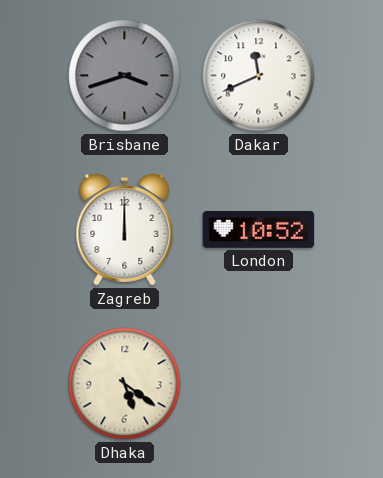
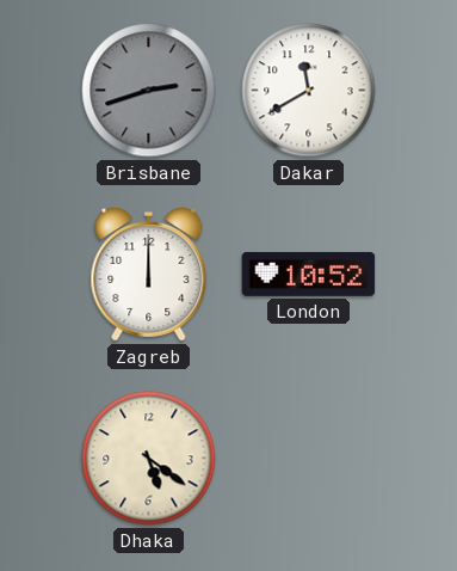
Brisbane: 3:42 -> 2:42 (149, 91)
Dakar: 11:41 -> 11:40 (309, 91)
